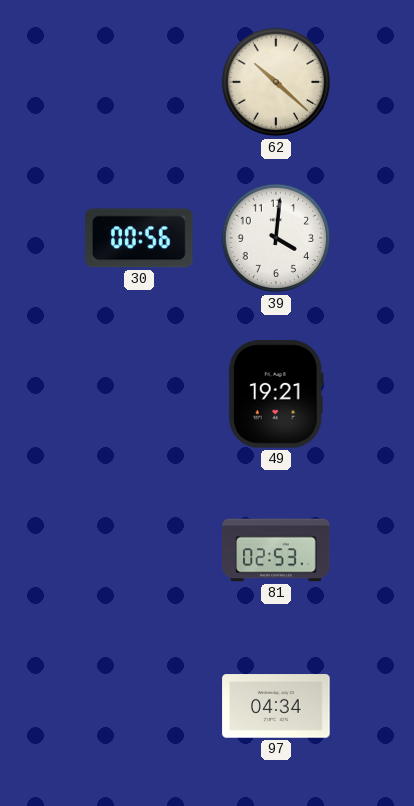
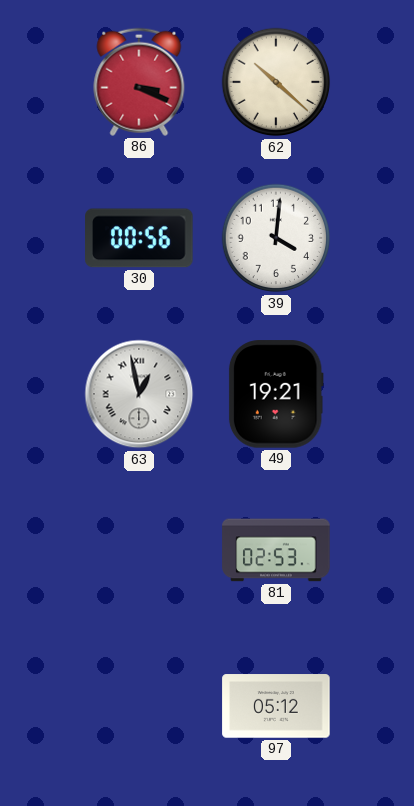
86: none -> 3:19 (139, 82)
63: none -> 12:58 (139, 394)
97: 04:34 -> 05:12 (276, 706)
